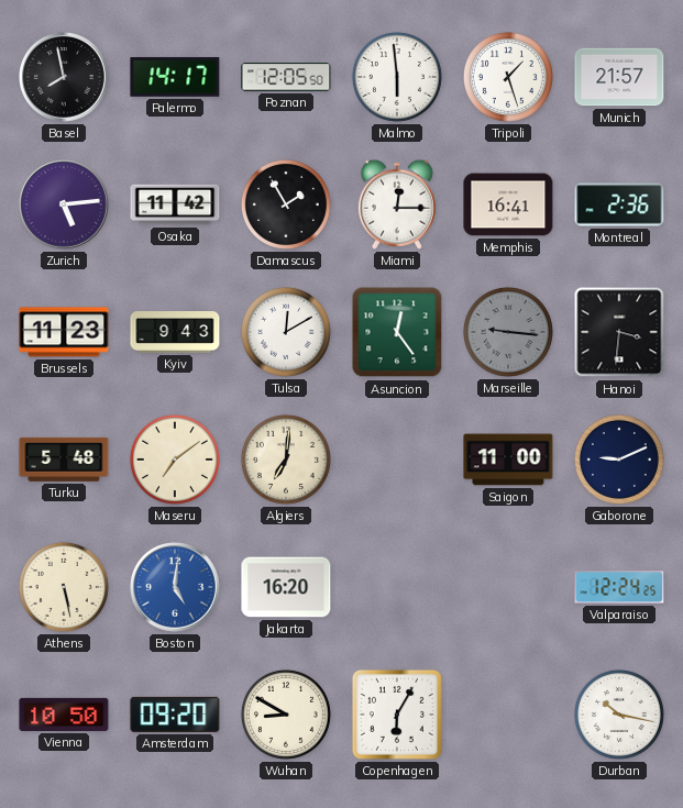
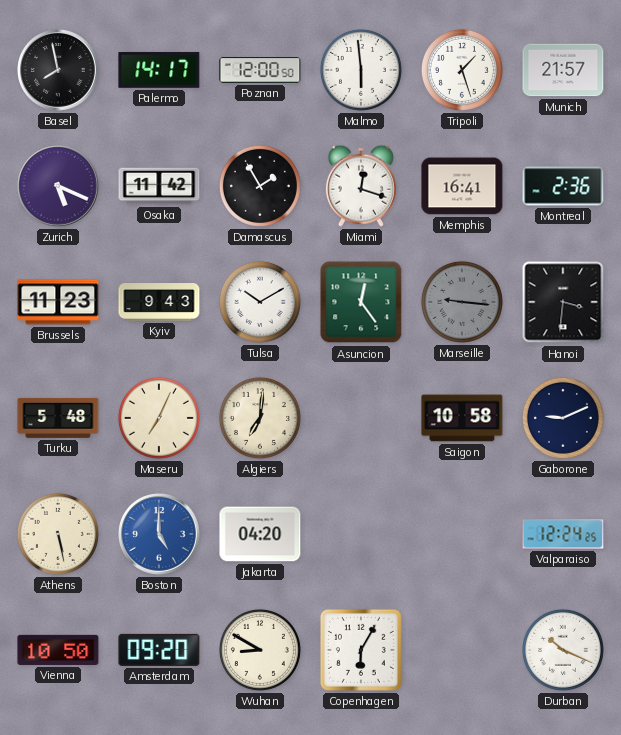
Poznan: 12:05 -> 12:00 (260, 70)
Zurich: 5:14 -> 5:19 (59, 187)
Miami: 12:15 -> 12:18 (361, 186)
Tulsa: 12:10 -> 10:10 (260, 302)
Maseru: 7:09 -> 7:04 (159, 418)
Saigon: 11:00 -> 10:58 (462, 418)
Boston: 5:01 -> 5:00 (160, 535)
Jakarta: 16:20 -> 04:20 (260, 534)
Durban: 10:17 -> 10:19 (563, 650)
